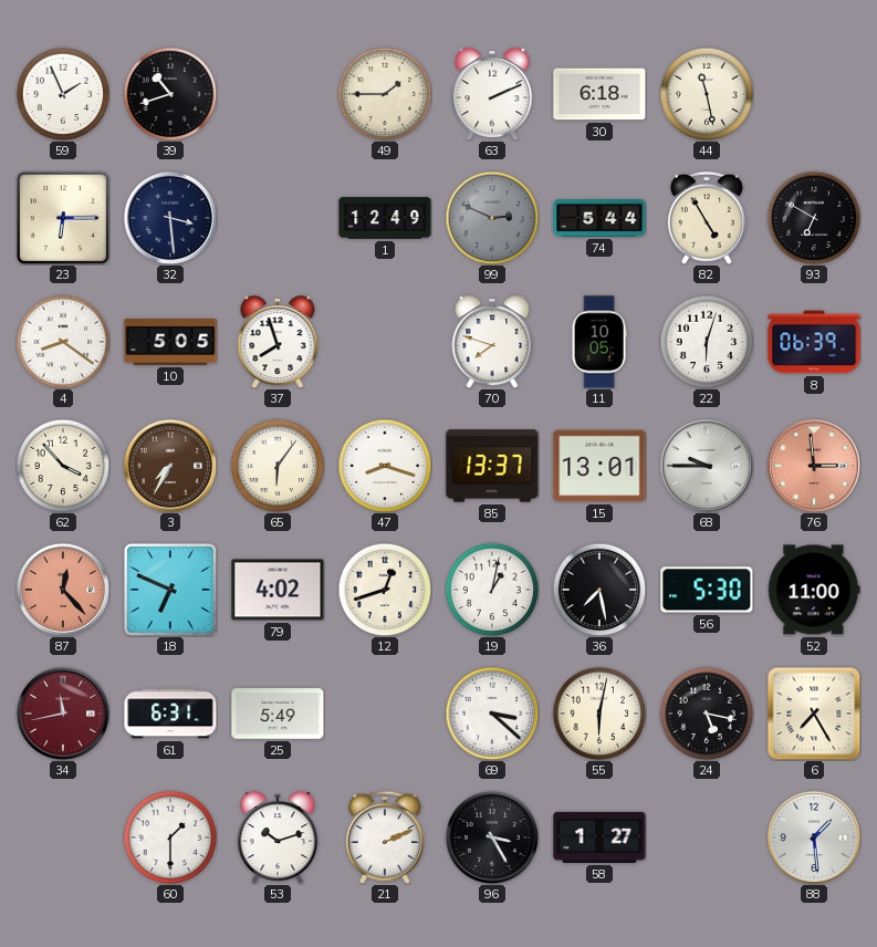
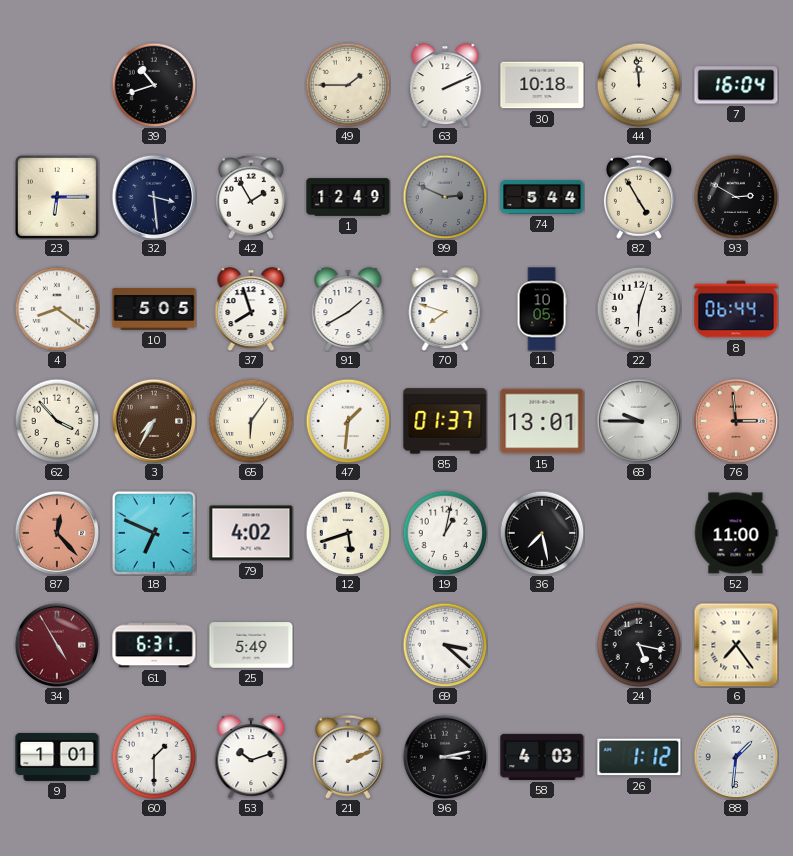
59: 1:56 -> none (63, 94)
30: 6:18 -> 10:18 (542, 85)
44: 11:28 -> 11:59 (639, 85)
7: none -> 16:04 (736, 85)
42: none -> 1:55 (251, 197)
93: 6:50 -> 2:50 (736, 197)
91: none -> 1:40 (348, 309)
8: 06:39 -> 06:44 (736, 309)
47: 8:18 -> 1:31 (348, 421)
85: 13:37 -> 01:37 (445, 421)
12: 12:42 -> 5:42 (348, 533)
56: 5:30 -> none (707, 590)
34: 11:43 -> 4:55 (56, 644)
55: 6:02 -> none (599, 714)
6: 7:25 -> 7:24 (736, 645)
9: none -> 1:01 (57, 757)
96: 3:25 -> 3:13 (444, 756)
58: 1:27 -> 4:03 (542, 757)
26: none -> 1:12 (639, 757)
88: 1:29 -> 1:31 (735, 756)
